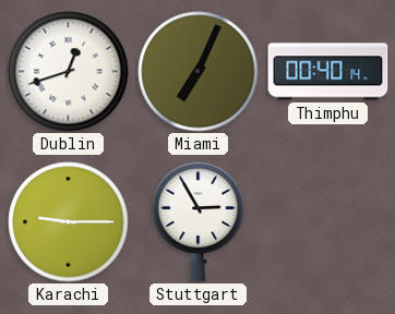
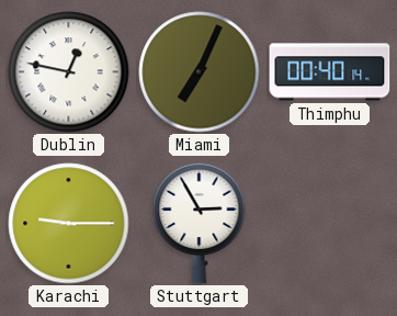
Dublin: 12:42 -> 12:47 (69, 72)
